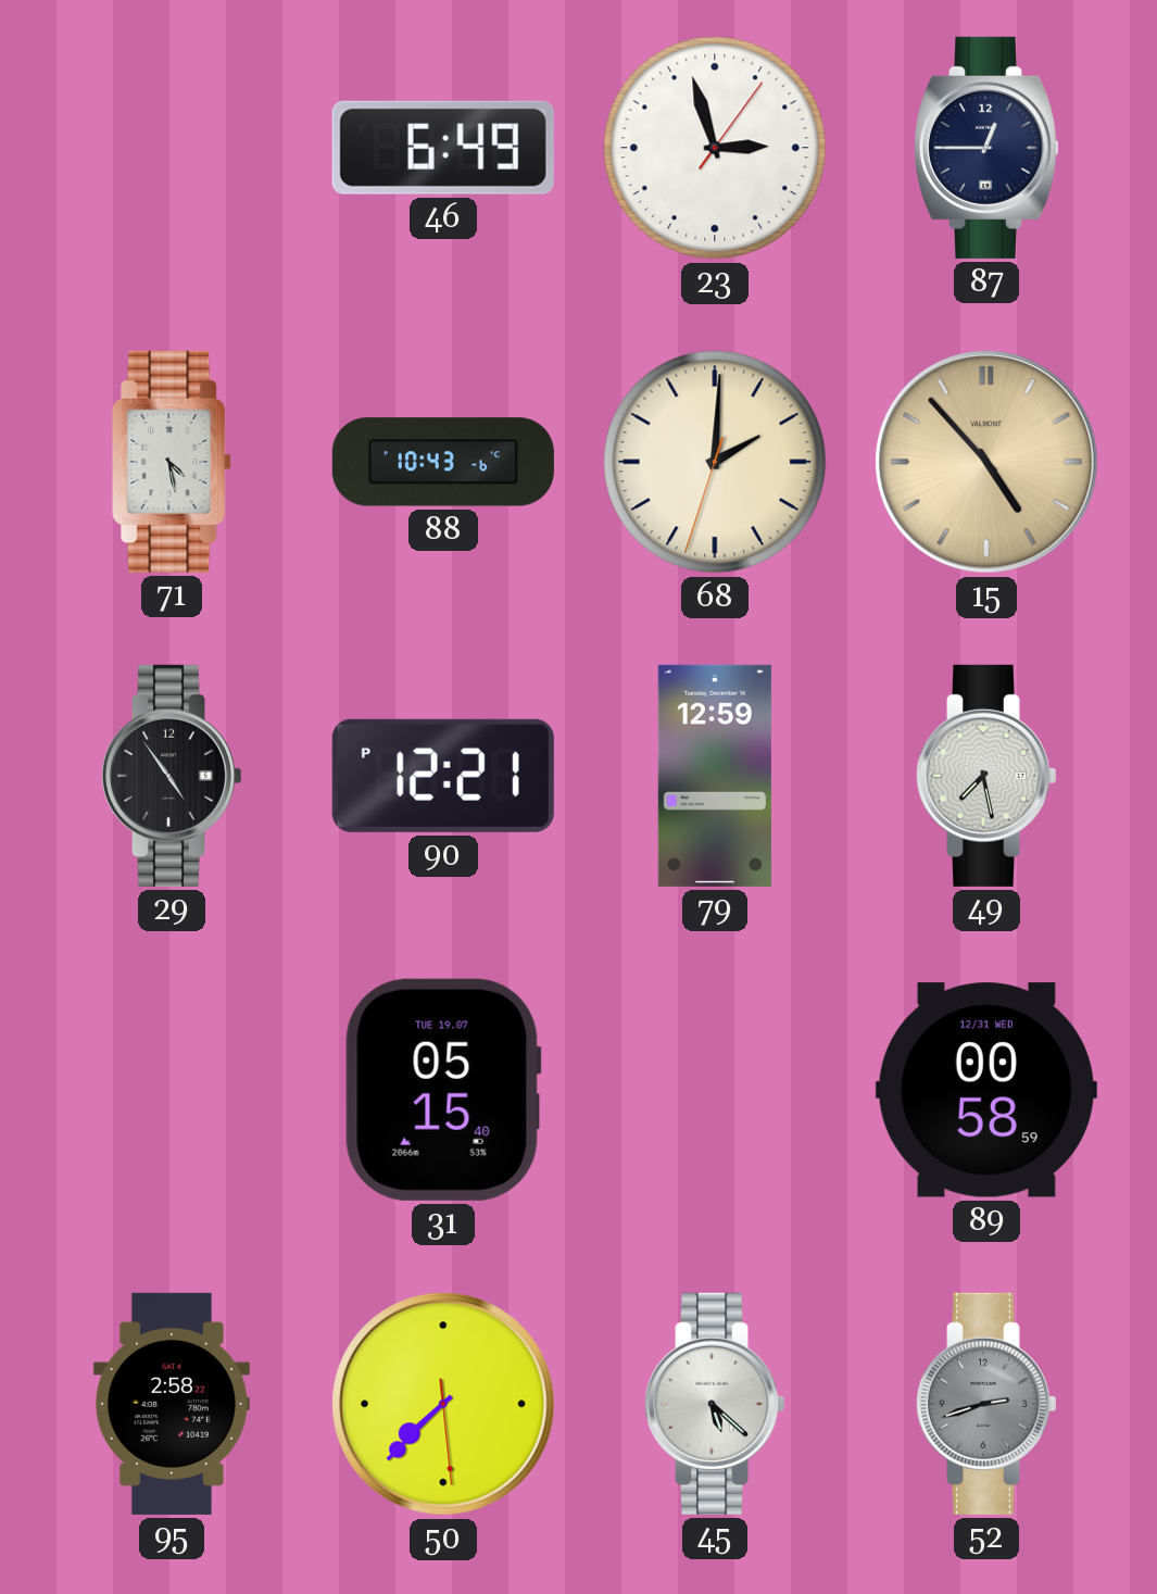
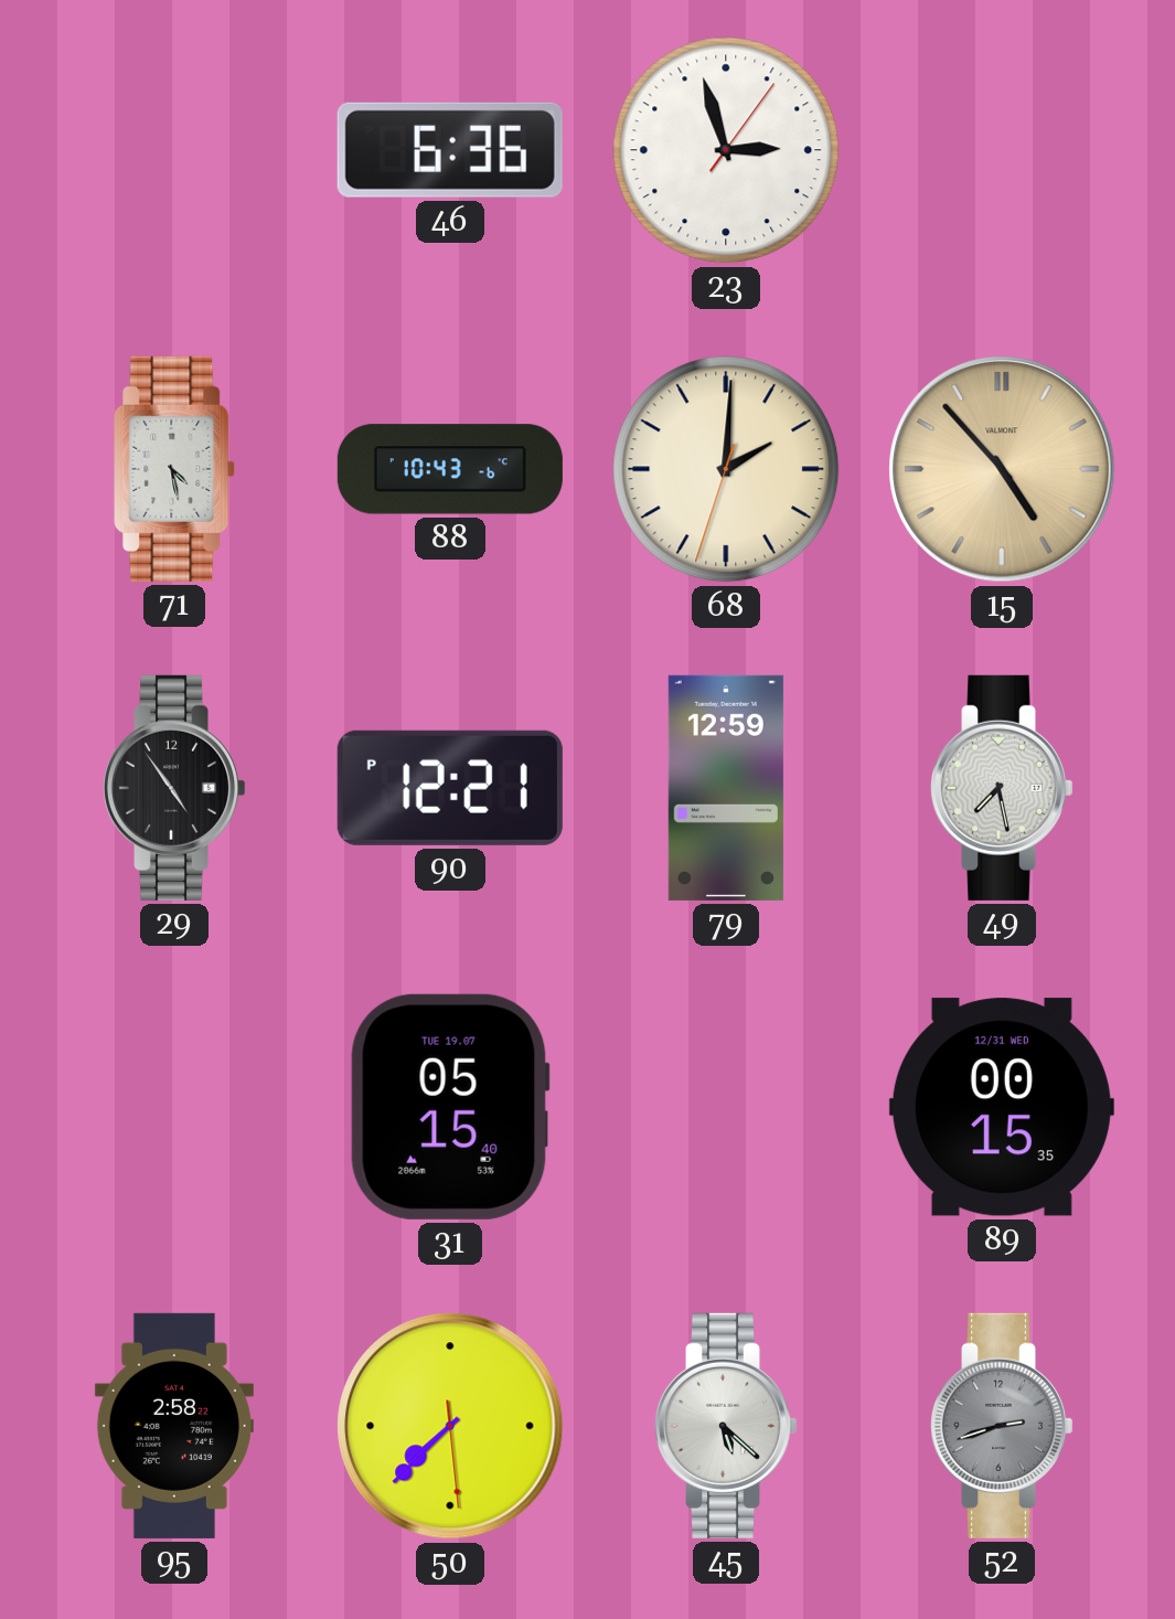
46: 6:49 -> 6:36 (450, 150)
87: 12:45 -> none (986, 148)
89: 00:58 -> 00:15 (1002, 1107)
